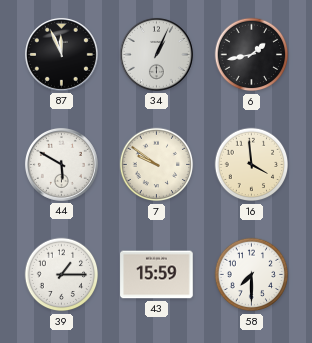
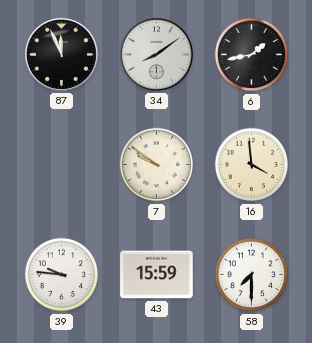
34: 1:04 -> 8:09 (156, 54)
44: 5:50 -> none (61, 164)
39: 1:15 -> 9:46 (62, 275)
